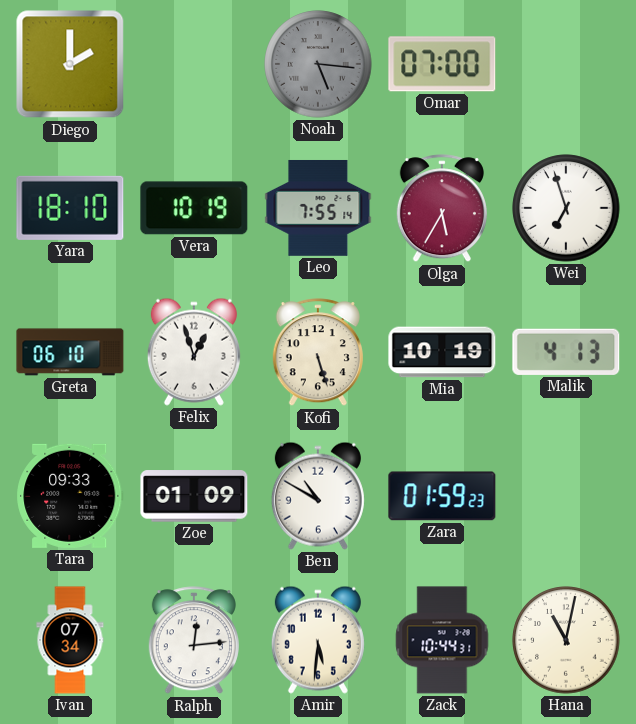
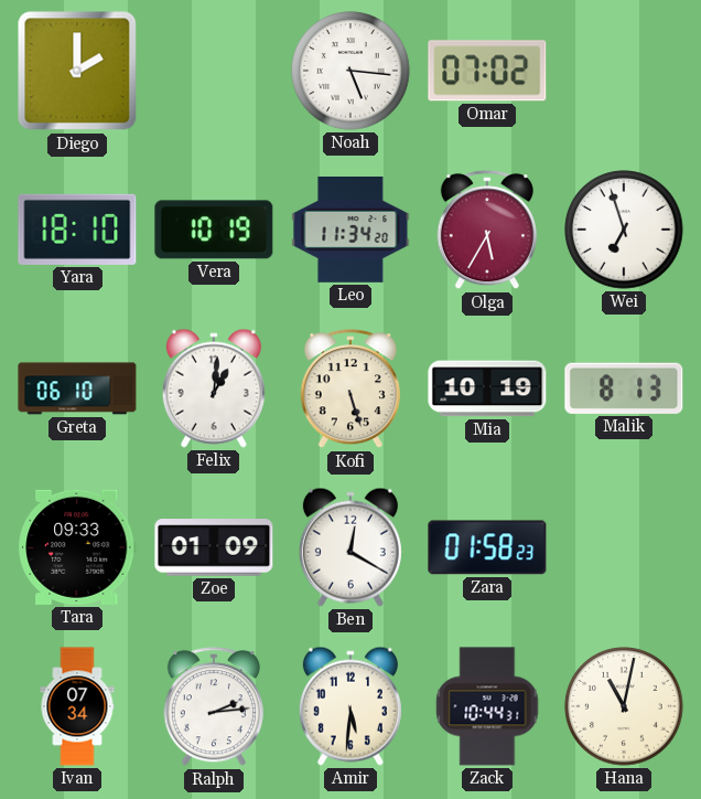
Noah dial: grey -> white (350, 71)
Omar: 07:00 -> 07:02 (487, 71)
Leo: 7:55 -> 11:34 (350, 230)
Felix: 12:57 -> 1:01 (214, 388)
Malik: 4:13 -> 8:13 (624, 388)
Ben: 10:50 -> 12:20 (350, 547)
Zara: 01:59 -> 01:58 (487, 547)
Ralph: 12:14 -> 2:14 (214, 707)
